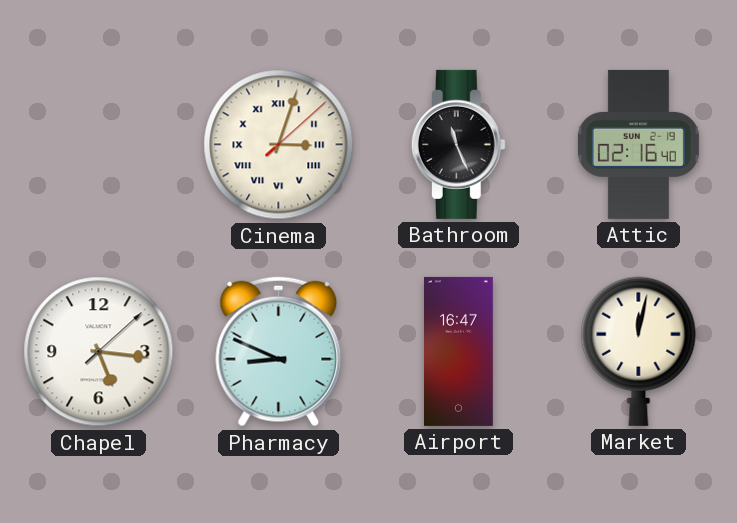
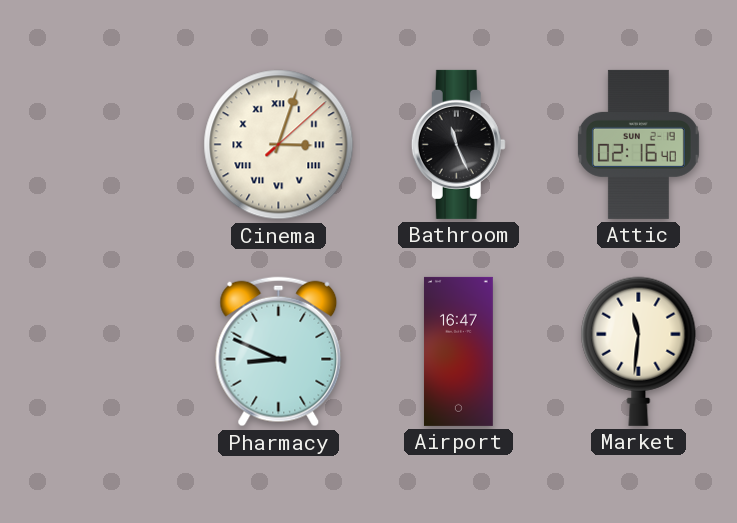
Chapel: 5:16 -> none (99, 352)
Market: 12:02 -> 11:31 (639, 351)
